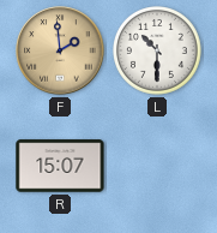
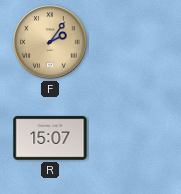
F: 1:59 -> 2:06 (50, 42)
L: 10:30 -> none (158, 52)
